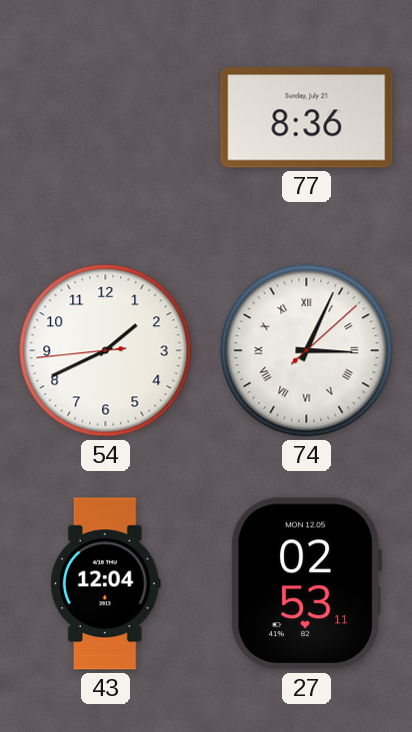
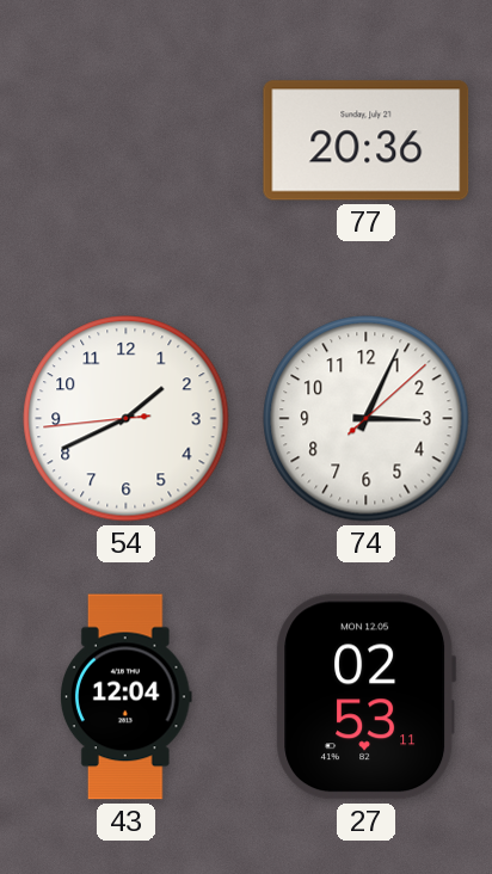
77: 8:36 -> 20:36 (367, 141)
74 numerals: Roman -> Arabic (367, 419)
